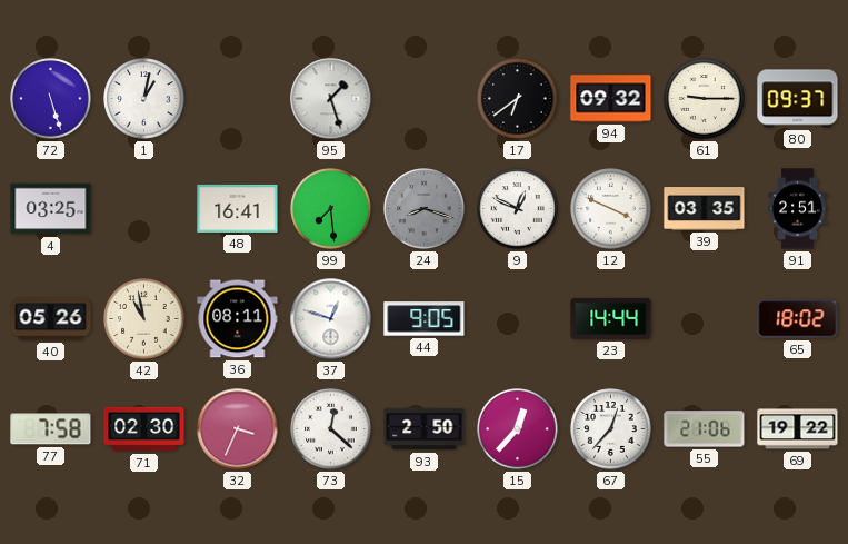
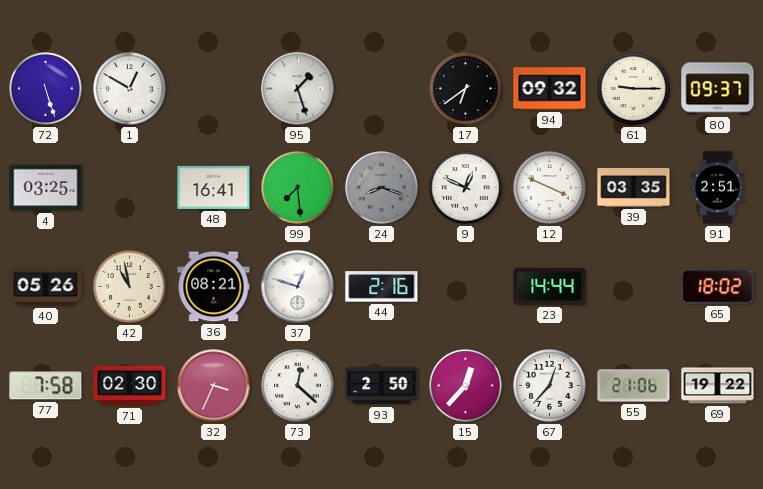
1: 1:02 -> 12:50 (130, 89)
36: 08:11 -> 08:21 (214, 287)
44: 9:05 -> 2:16 (382, 287)
